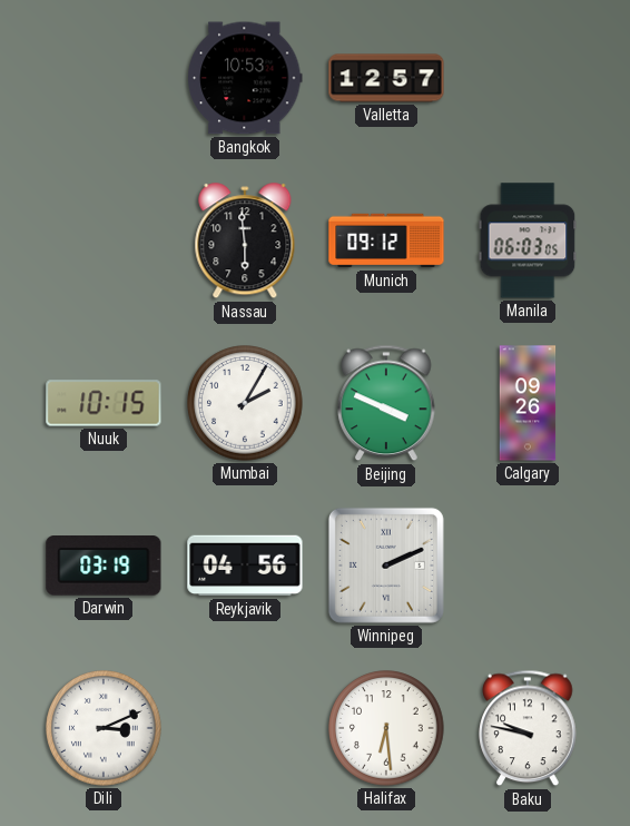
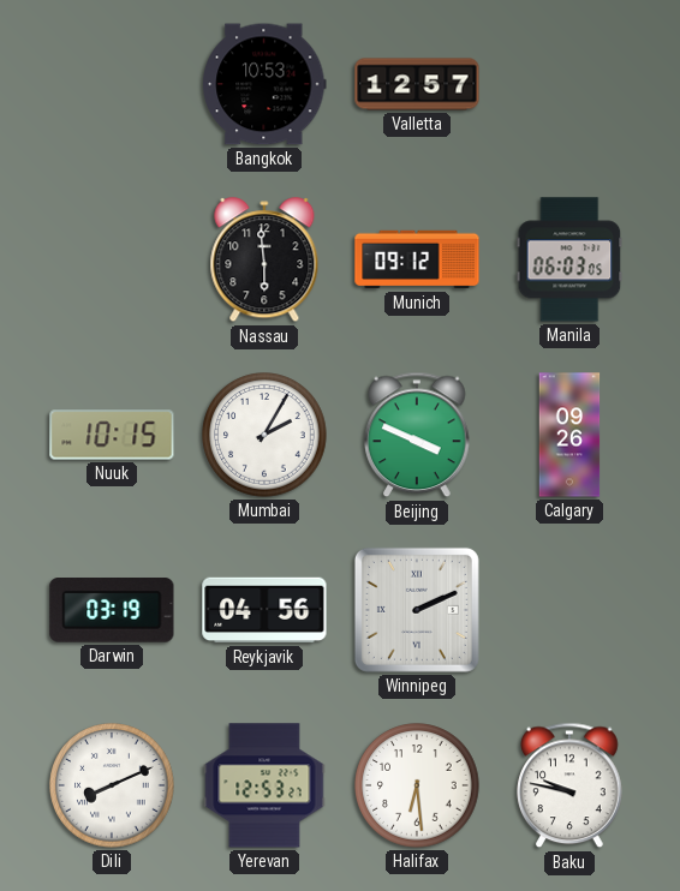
Dili: 3:11 -> 8:11 (112, 785)
Yerevan: none -> 12:53 (264, 785)
